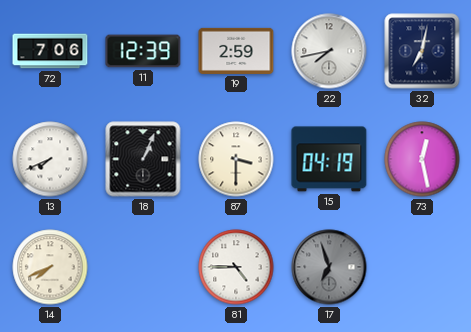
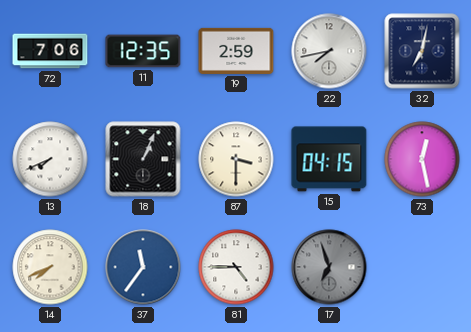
11: 12:39 -> 12:35 (143, 51)
15: 04:19 -> 04:15 (329, 159)
37: none -> 11:36 (143, 267)
